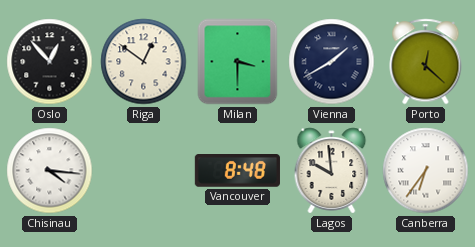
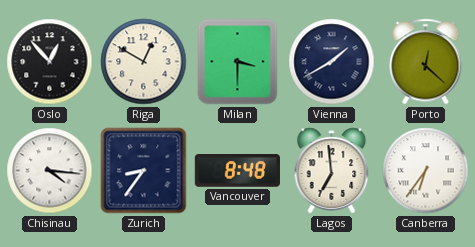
Riga: 12:51 -> 12:50 (144, 62)
Zurich: none -> 8:36 (144, 171)
Lagos: 9:59 -> 6:59 (332, 171)
